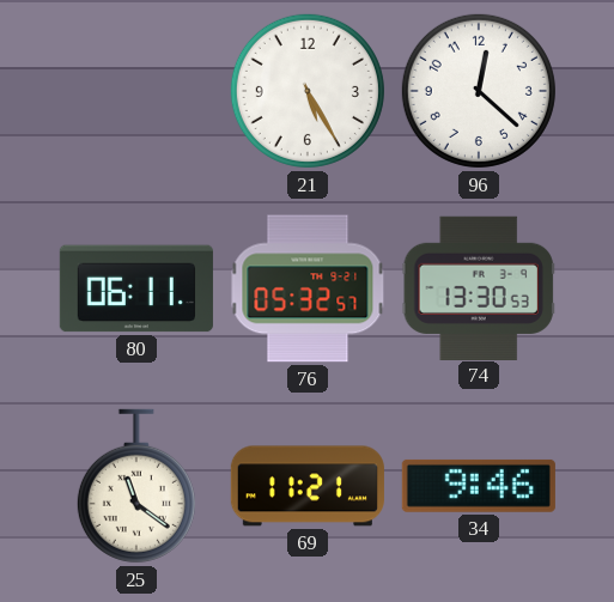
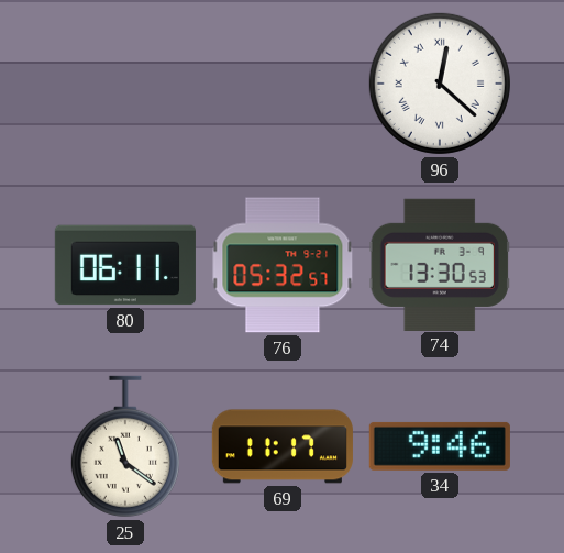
21: 5:25 -> none (308, 91)
96 numerals: Arabic -> Roman (440, 84)
69: 11:21 -> 11:17 (283, 446)
